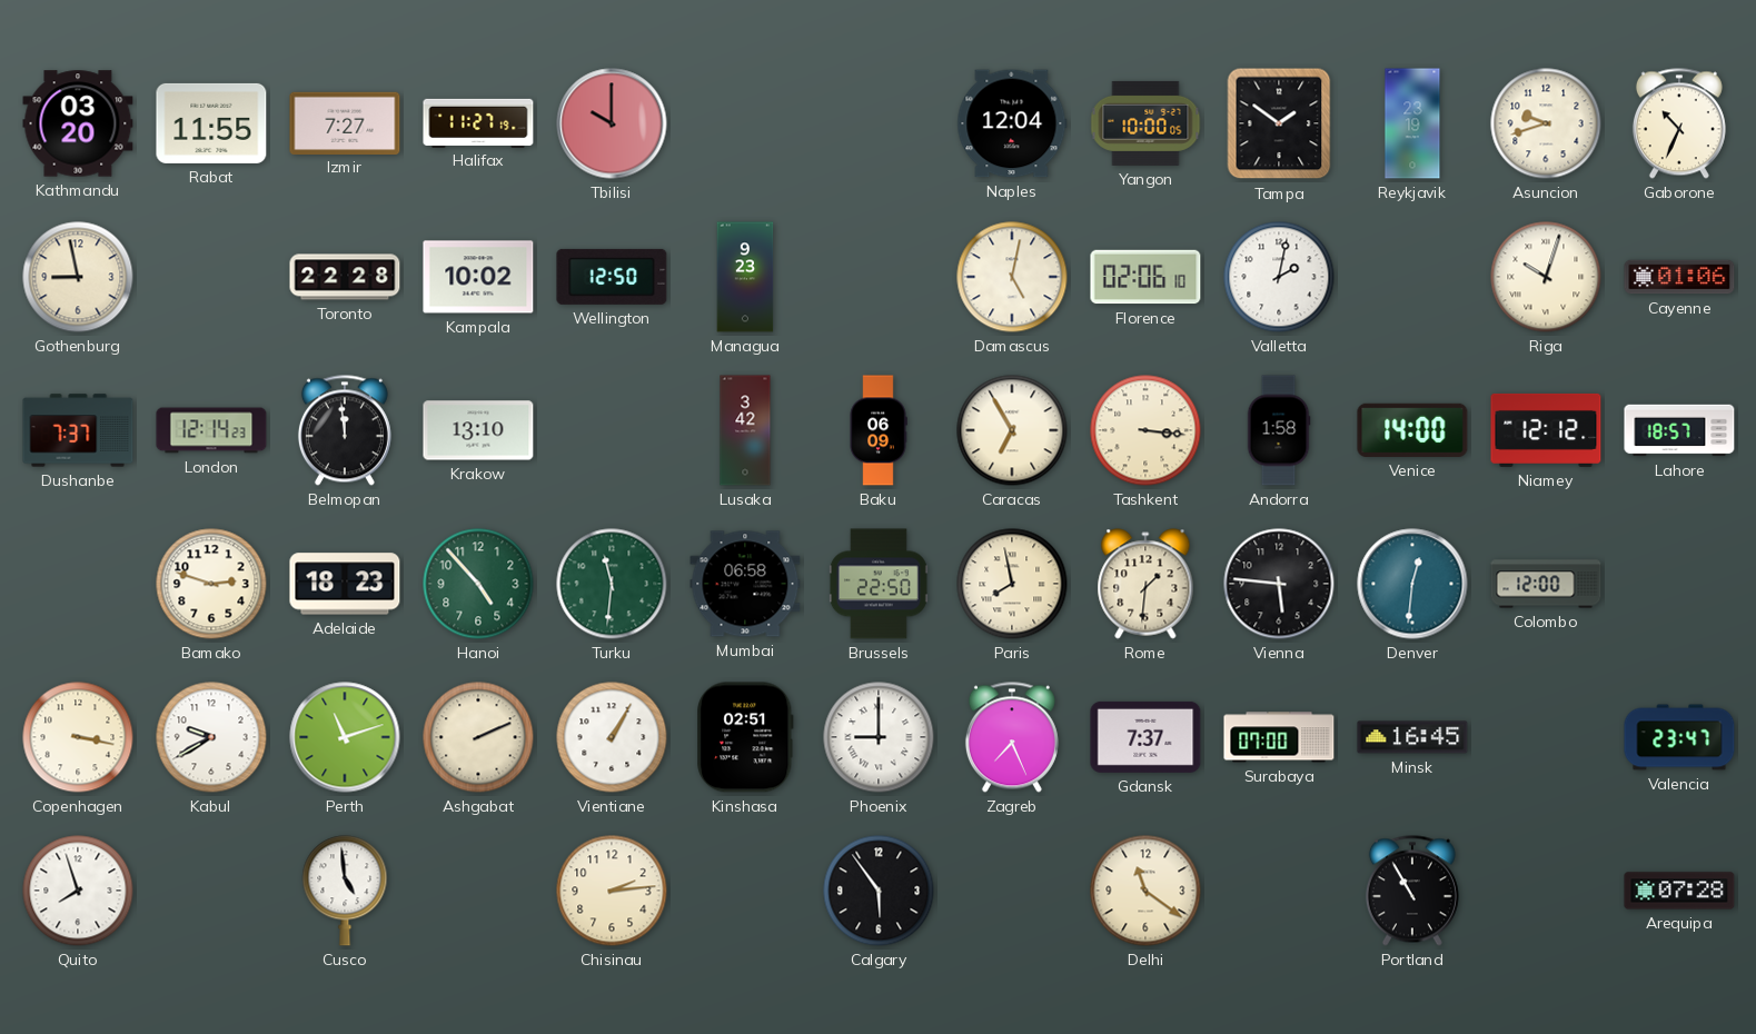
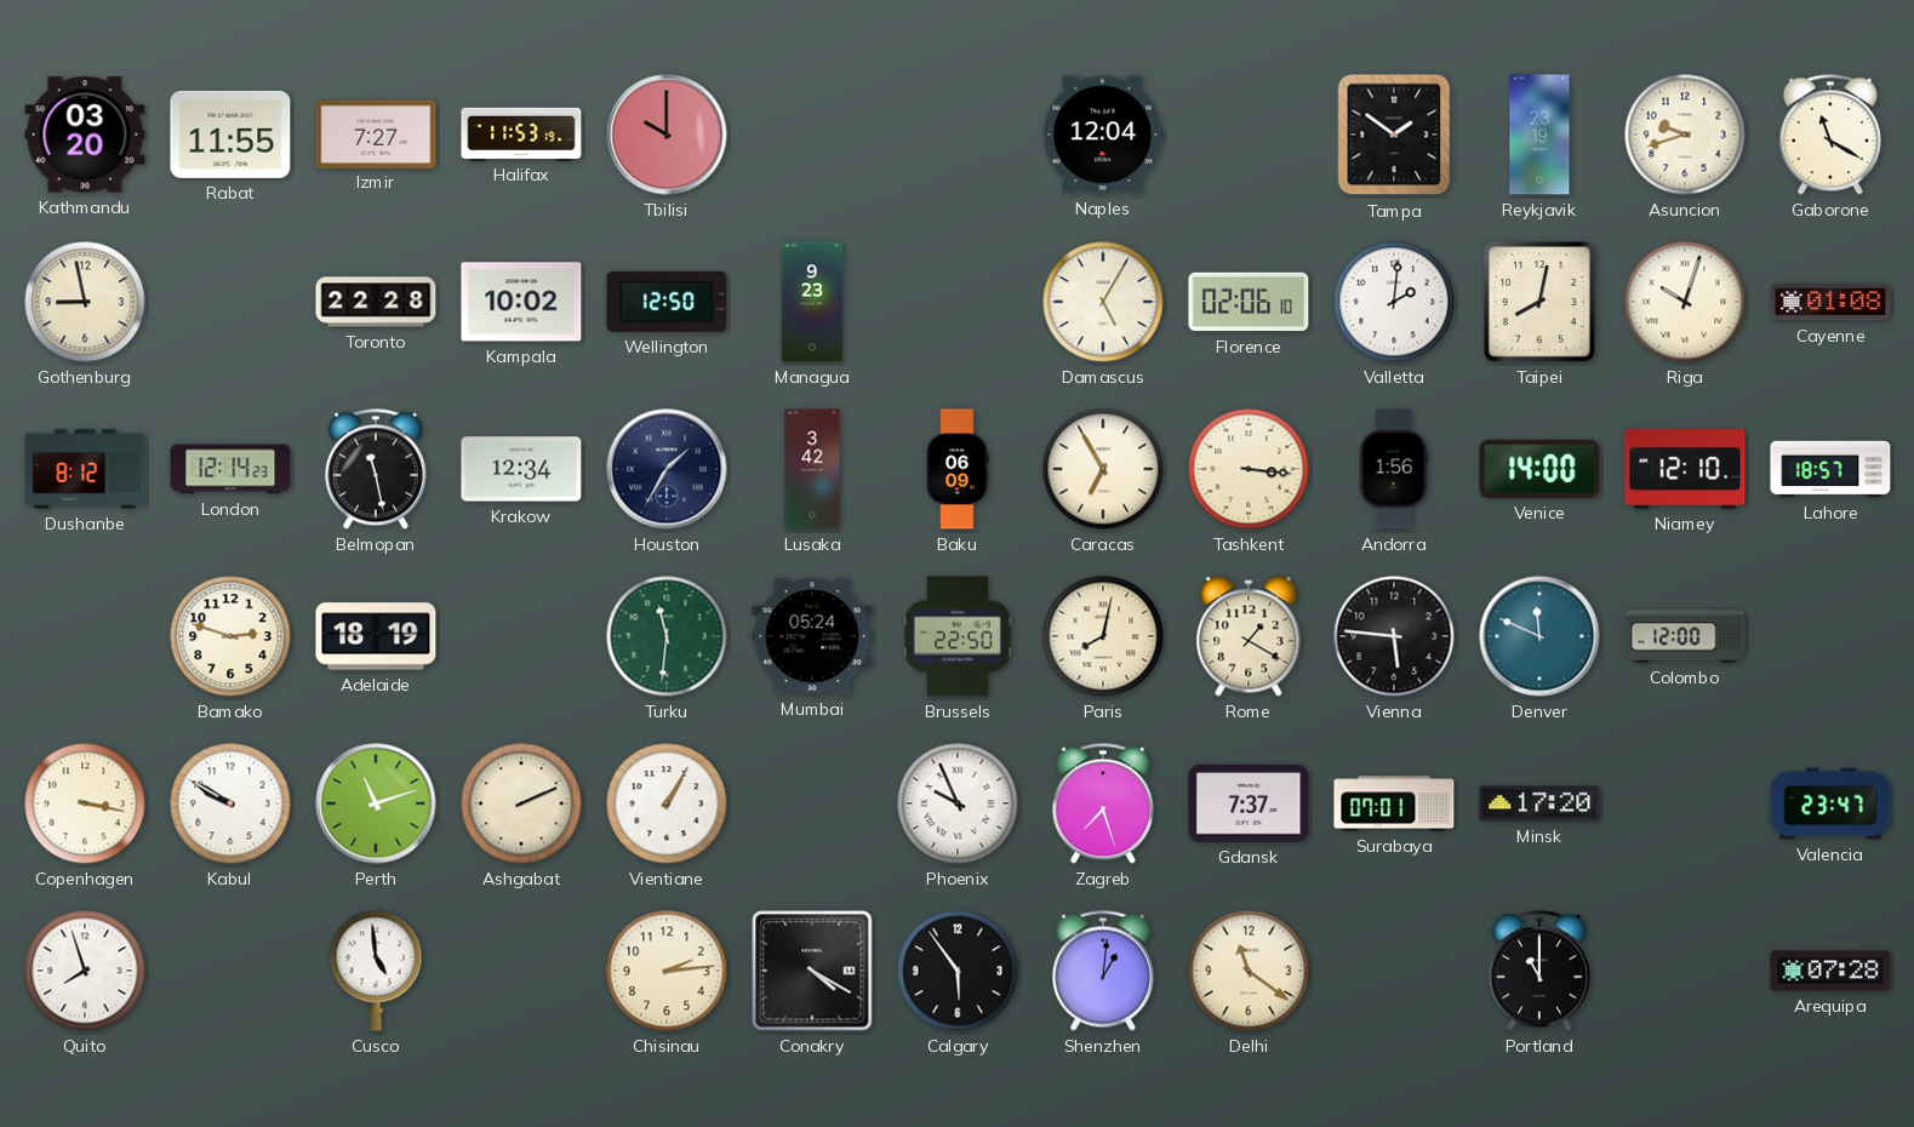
Halifax: 11:27 -> 11:53 (521, 133)
Yangon: 10:00 -> none (1145, 123)
Gaborone: 10:34 -> 11:20 (1830, 135)
Damascus: 5:02 -> 5:05 (1103, 302)
Valletta: 2:02 -> 2:01 (1394, 302)
Taipei: none -> 8:02 (1541, 303)
Cayenne: 01:06 -> 01:08 (1830, 302)
Dushanbe: 7:37 -> 8:12 (85, 469)
Belmopan: 11:59 -> 11:28 (376, 469)
Krakow: 13:10 -> 12:34 (521, 469)
Houston: none -> 1:35 (667, 469)
Andorra: 1:58 -> 1:56 (1394, 469)
Niamey: 12:12 -> 12:10 (1685, 469)
Adelaide: 18:23 -> 18:19 (376, 636)
Hanoi: 4:53 -> none (478, 584)
Mumbai: 06:58 -> 05:24 (812, 636)
Paris: 7:58 -> 8:02 (1103, 636)
Rome: 1:31 -> 1:20 (1249, 636)
Denver: 12:31 -> 11:49 (1539, 636)
Kabul: 9:40 -> 9:50 (230, 803)
Kinshasa: 02:51 -> none (745, 737)
Phoenix: 9:00 -> 9:56 (958, 803)
Zagreb: 7:26 -> 7:27 (1103, 803)
Surabaya: 07:00 -> 07:01 (1394, 803)
Minsk: 16:45 -> 17:20 (1539, 803)
Conakry: none -> 4:20 (812, 971)
Shenzhen: none -> 1:01 (1103, 971)
Portland: 10:55 -> 11:00 (1539, 971)
